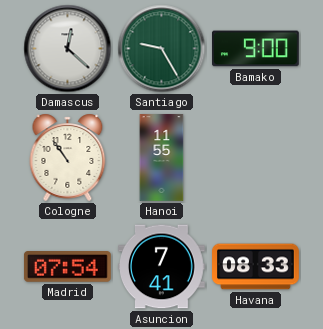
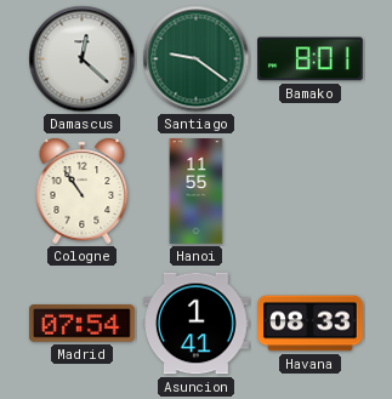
Santiago: 9:25 -> 9:21 (197, 59)
Bamako: 9:00 -> 8:01 (311, 59)
Asuncion: 7:41 -> 1:41 (197, 324)
